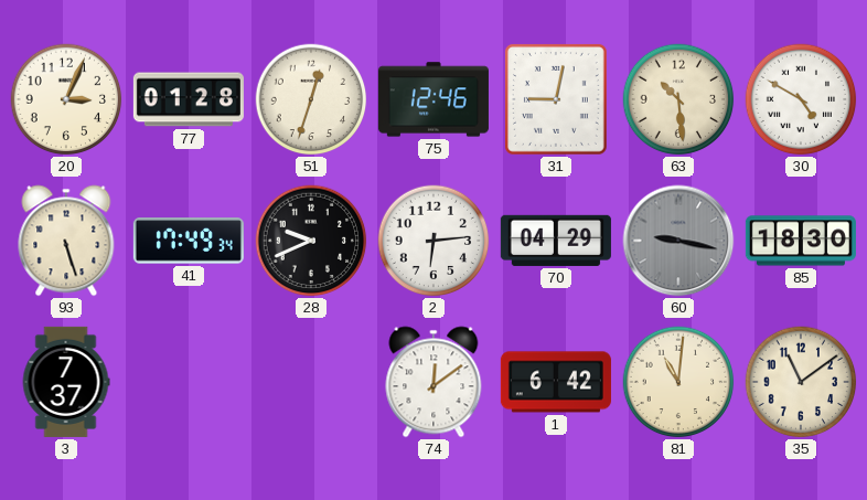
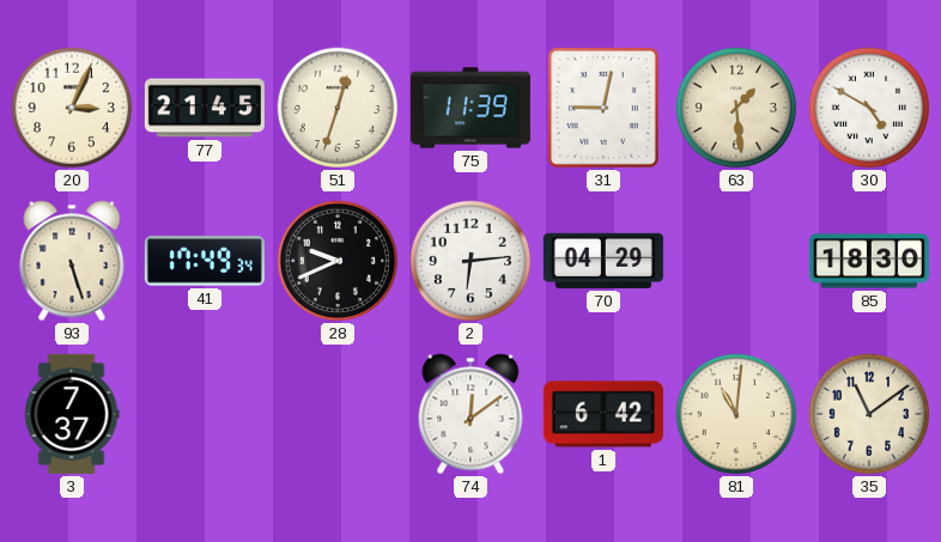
77: 01:28 -> 21:45 (205, 108)
75: 12:46 -> 11:39 (470, 108)
63: 10:29 -> 1:29 (736, 108)
60: 9:17 -> none (678, 241)
